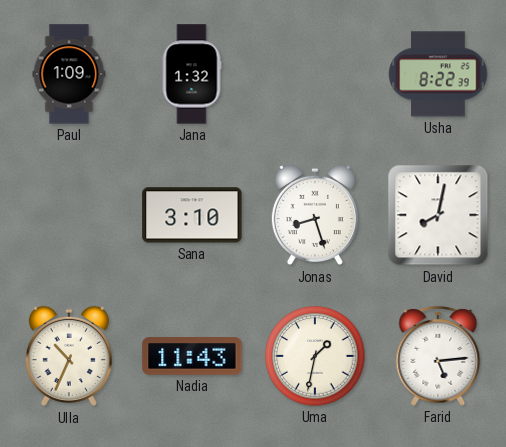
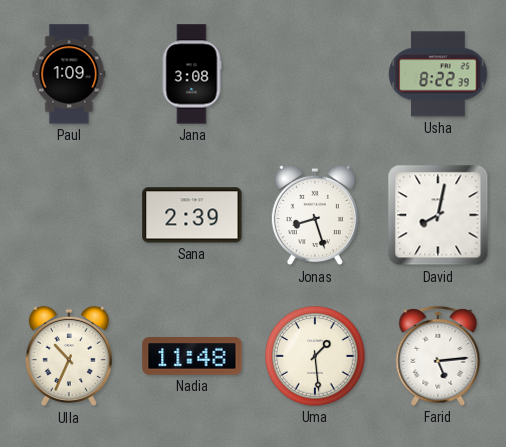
Jana: 1:32 -> 3:08 (192, 74)
Sana: 3:10 -> 2:39 (192, 215)
Nadia: 11:43 -> 11:48 (192, 356)
Uma: 1:32 -> 1:29 (315, 356)
